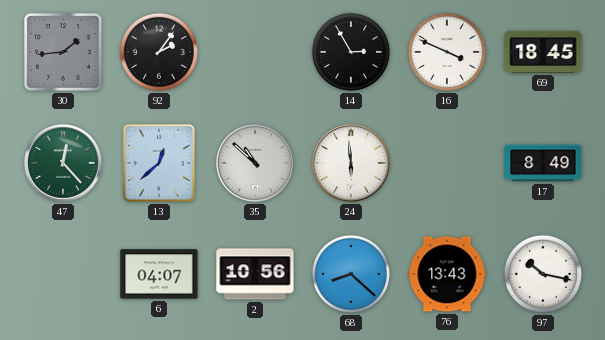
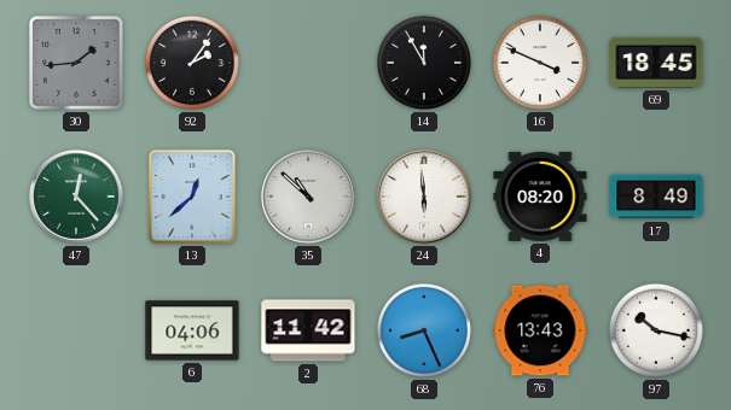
14: 2:55 -> 11:55 (424, 63)
4: none -> 08:20 (540, 197)
6: 04:07 -> 04:06 (192, 330)
2: 10:56 -> 11:42 (308, 330)
68: 8:22 -> 8:26 (424, 330)
